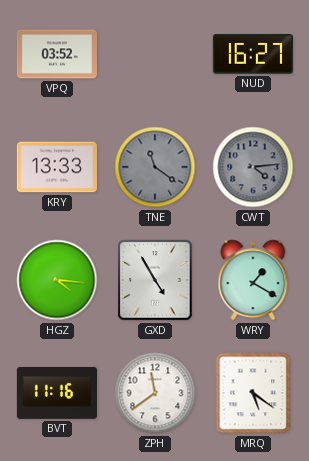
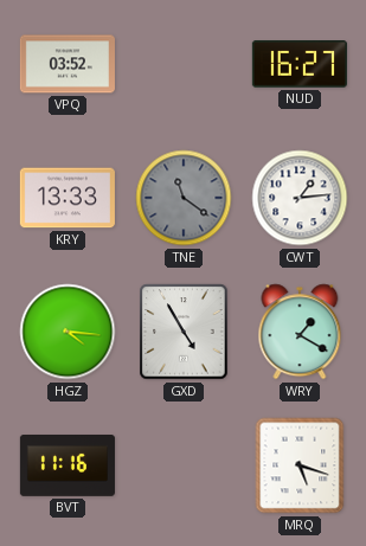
CWT: 4:14 -> 1:14 (300, 198)
CWT dial: grey -> white (300, 198)
ZPH: 11:39 -> none (155, 393)
MRQ: 5:21 -> 5:18 (300, 465)
